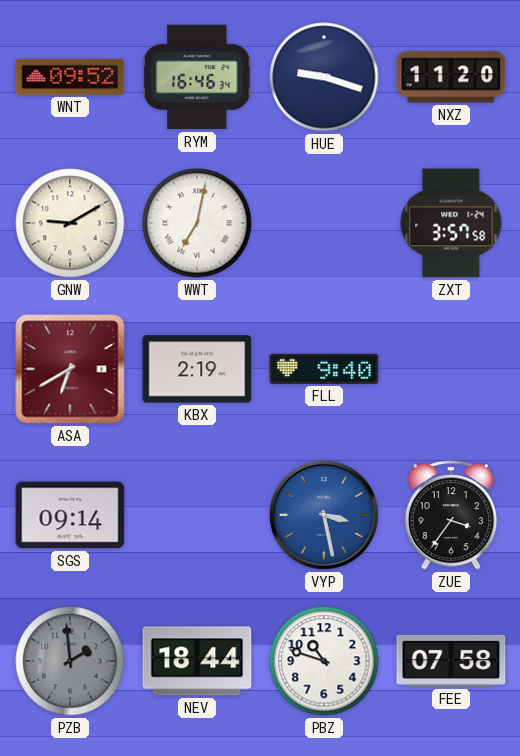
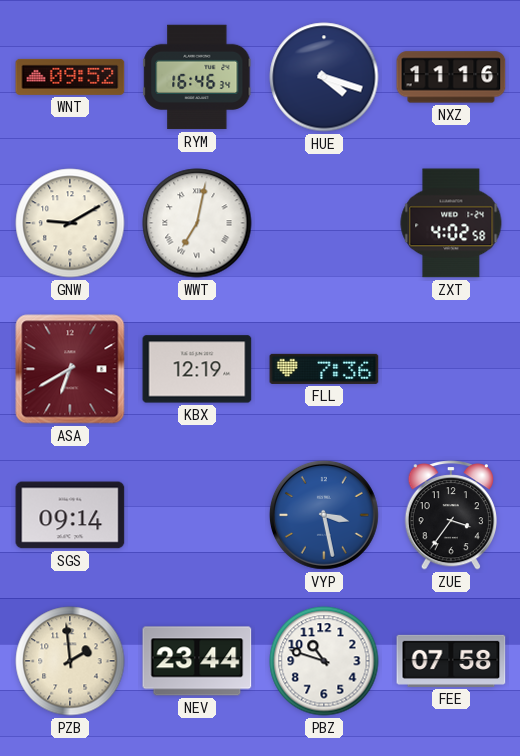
HUE: 9:18 -> 4:18 (324, 77)
NXZ: 11:20 -> 11:16 (451, 77)
ZXT: 3:57 -> 4:02 (451, 223)
KBX: 2:19 -> 12:19 (197, 369)
FLL: 9:40 -> 7:36 (324, 369)
PZB dial: grey -> cream (70, 661)
NEV: 18:44 -> 23:44 (197, 661)
